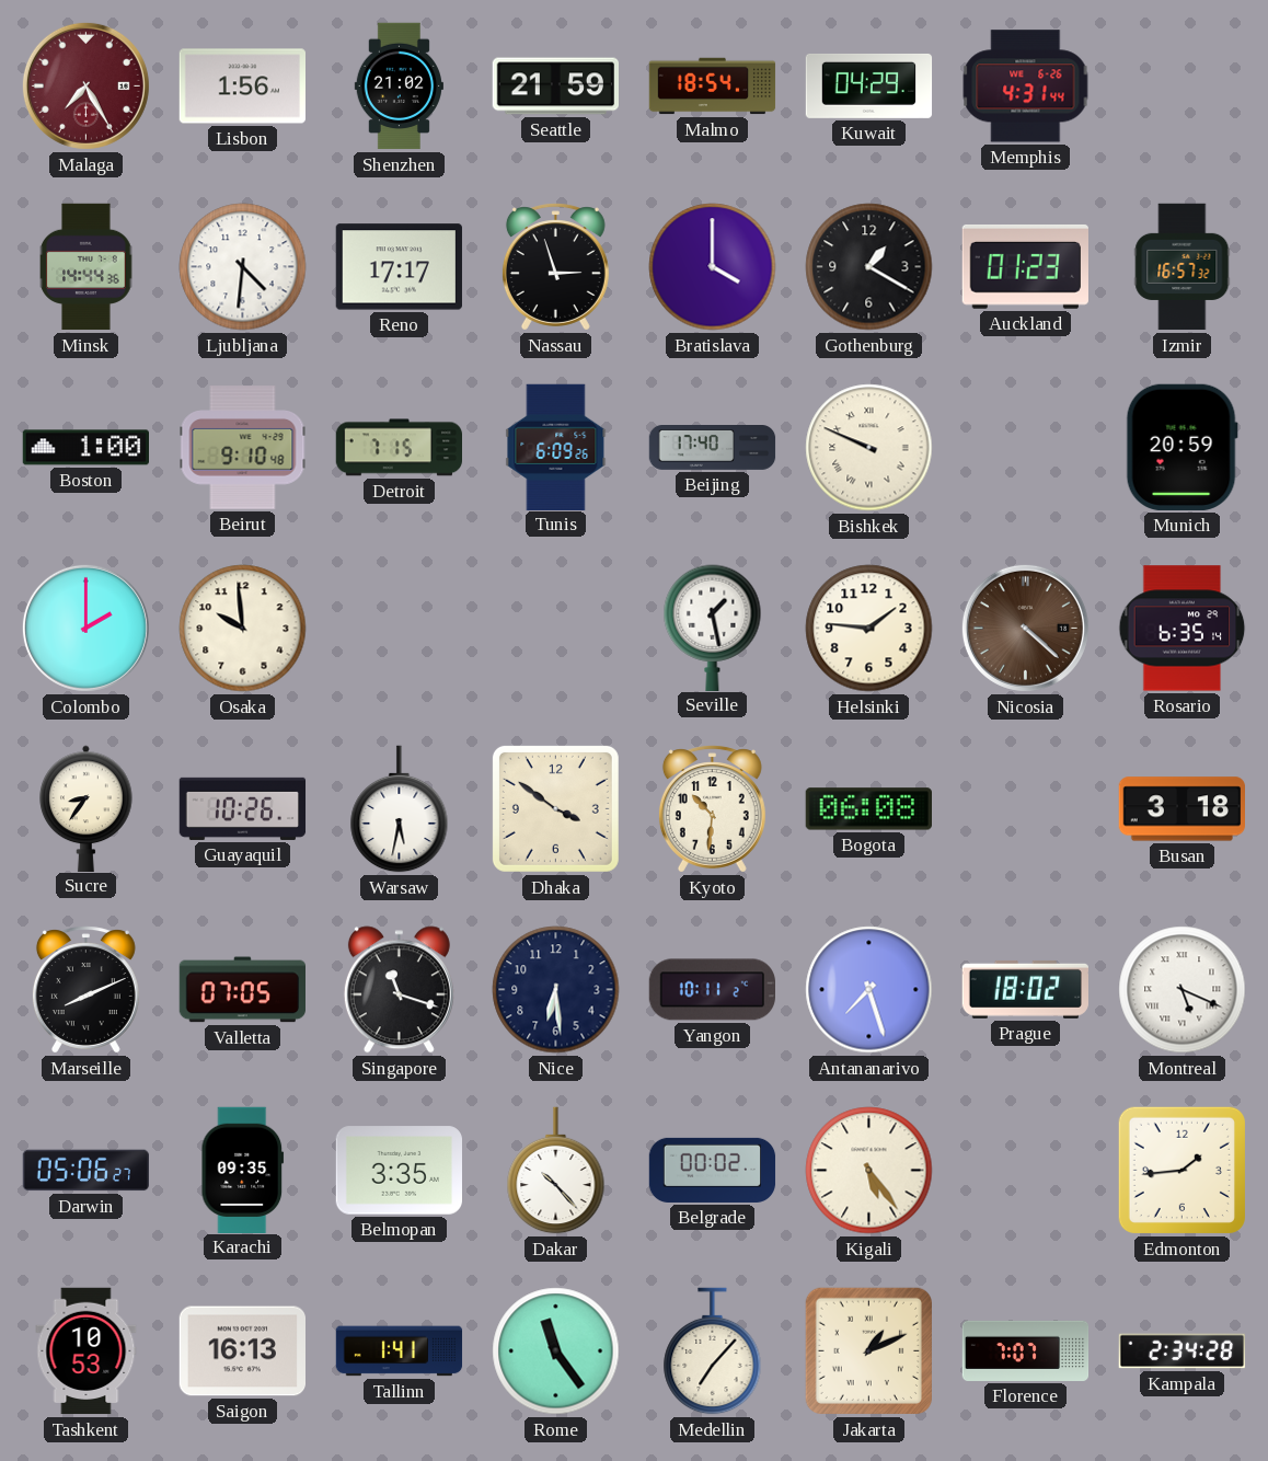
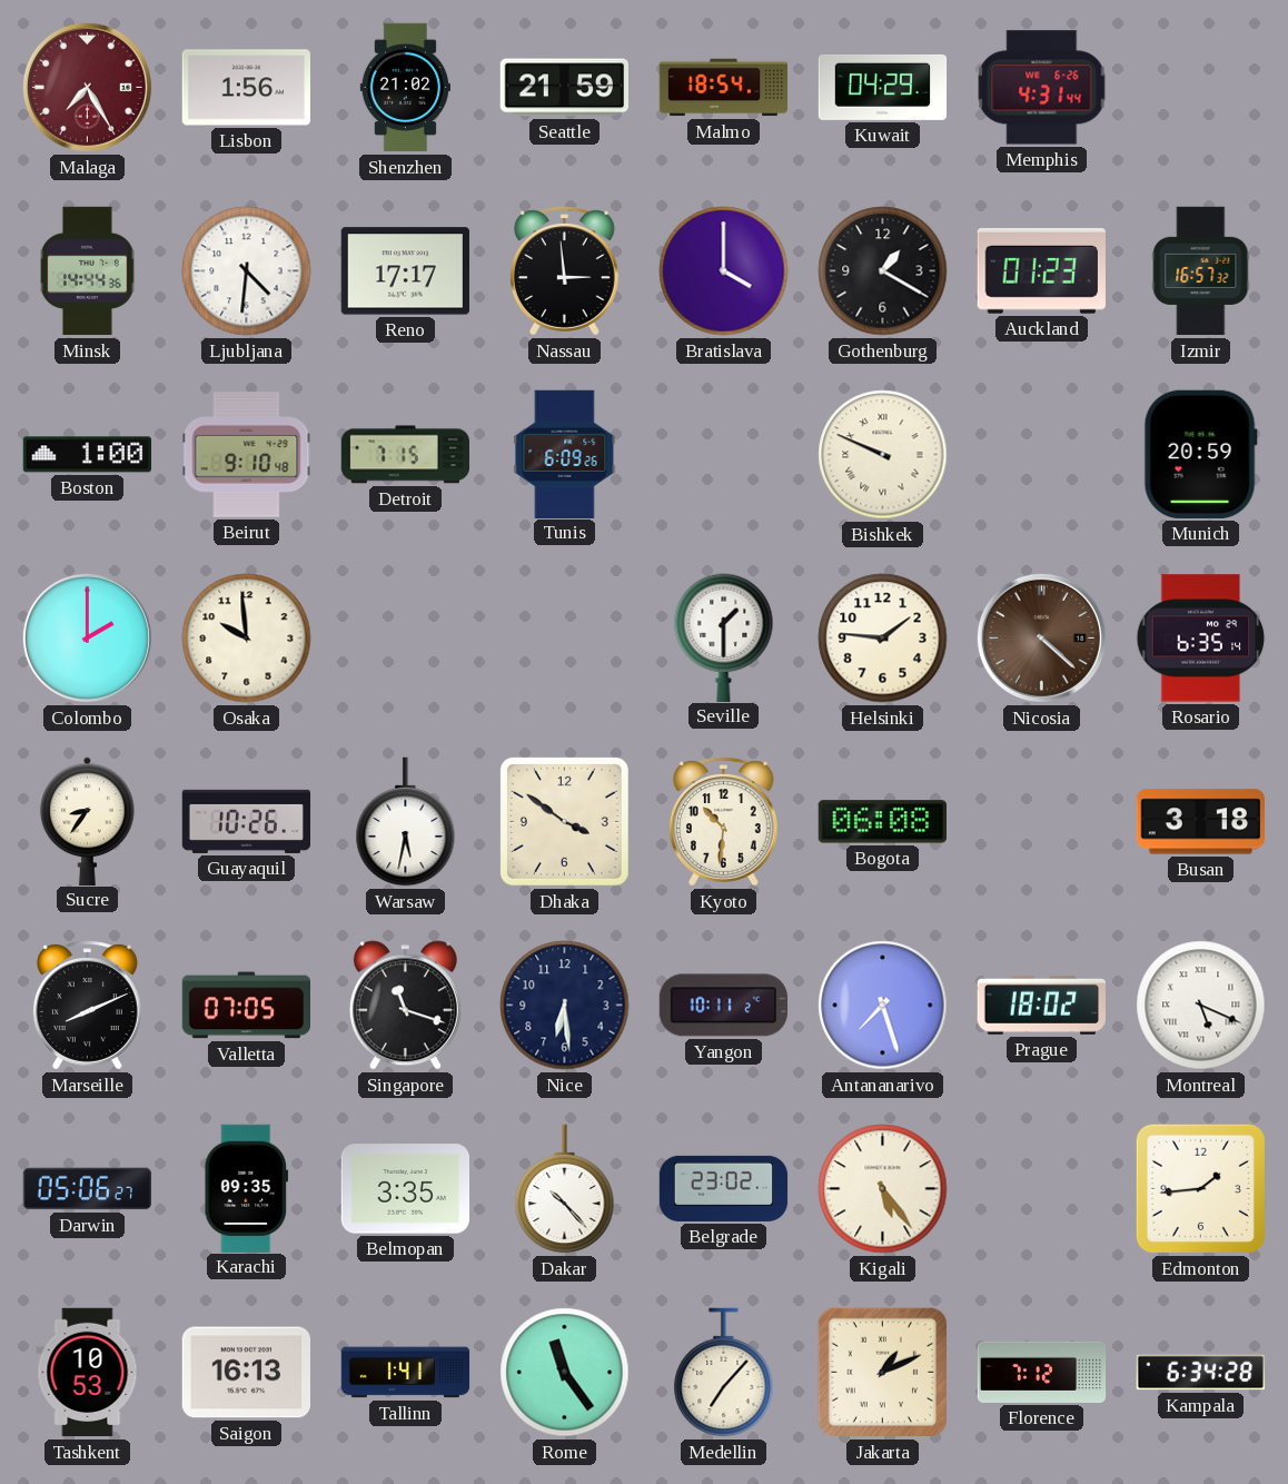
Nassau: 2:57 -> 2:59 (564, 271)
Beijing: 17:40 -> none (713, 448)
Seville: 1:28 -> 1:30 (724, 637)
Belgrade: 00:02 -> 23:02 (724, 1188)
Florence: 7:07 -> 7:12 (1042, 1372)
Kampala: 2:34 -> 6:34 (1201, 1373)
